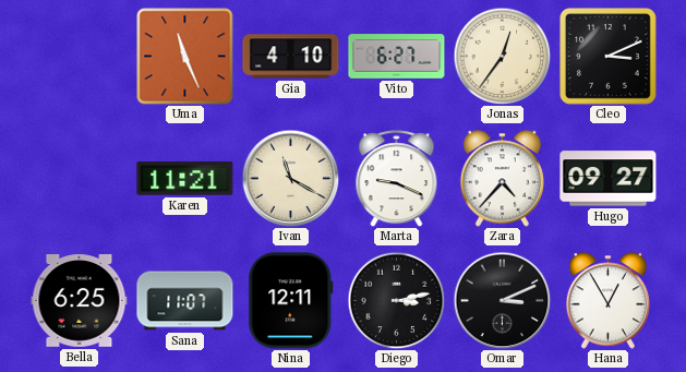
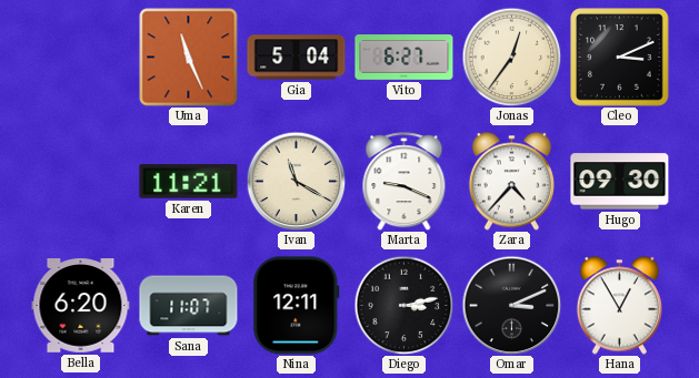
Gia: 4:10 -> 5:04 (297, 58)
Hugo: 09:27 -> 09:30 (620, 182)
Bella: 6:25 -> 6:20 (81, 306)
